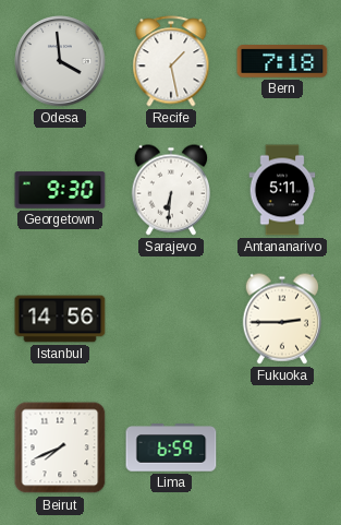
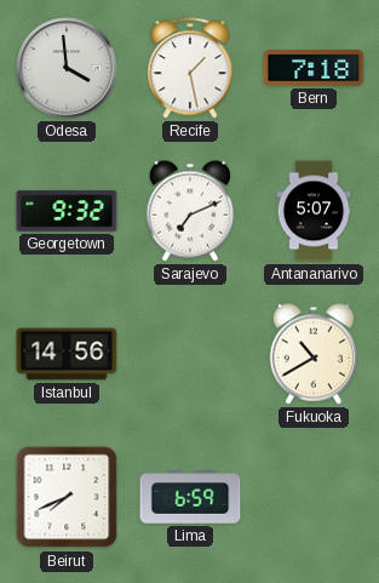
Georgetown: 9:30 -> 9:32 (67, 211)
Sarajevo: 6:31 -> 7:11 (189, 211)
Antananarivo: 5:11 -> 5:07 (314, 211)
Fukuoka: 2:45 -> 10:40 (312, 354)
